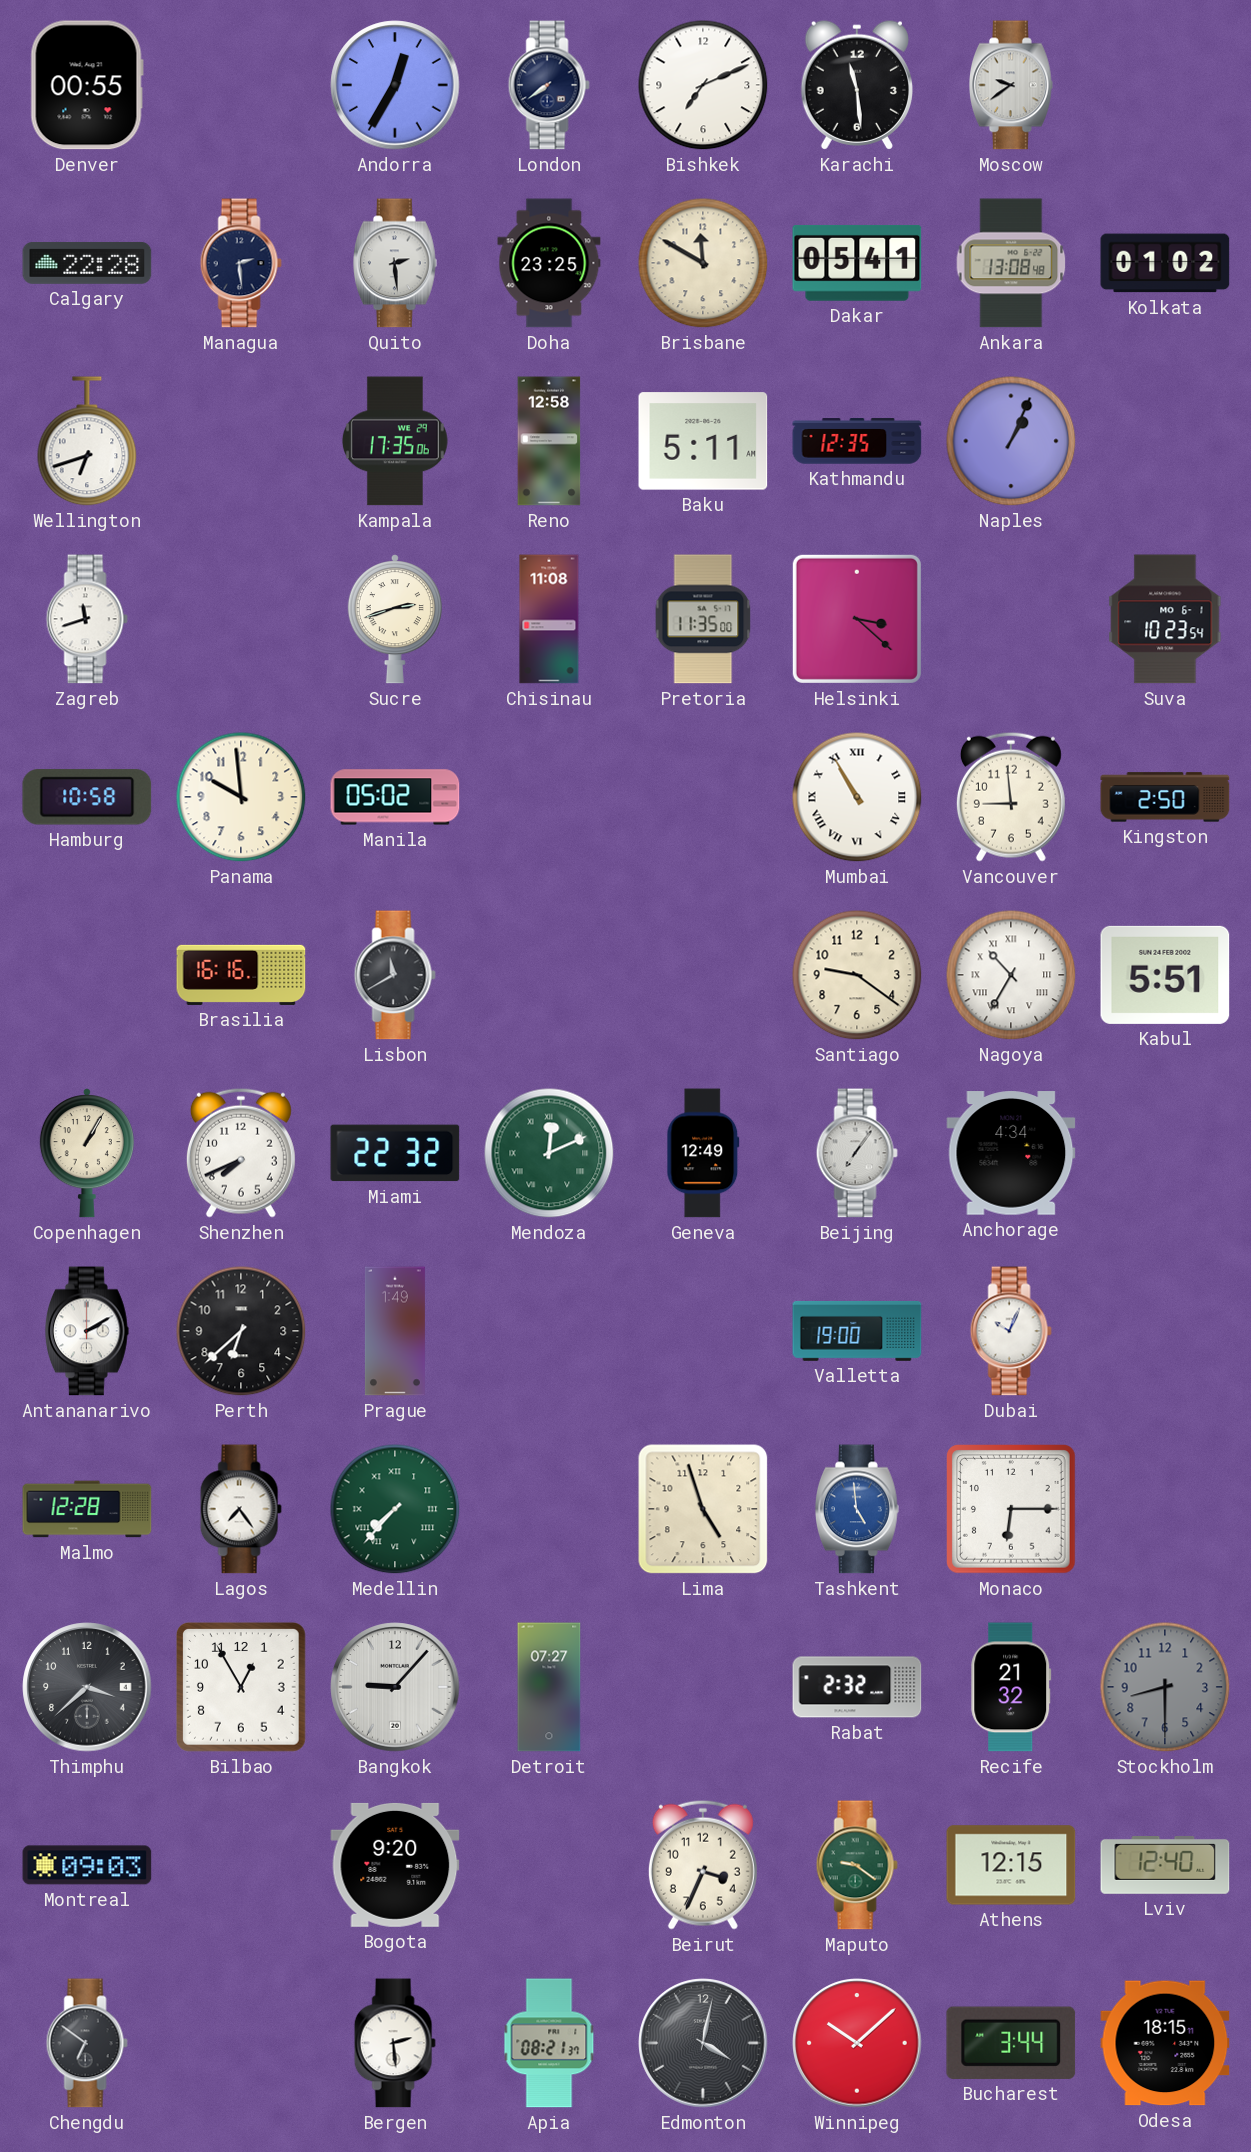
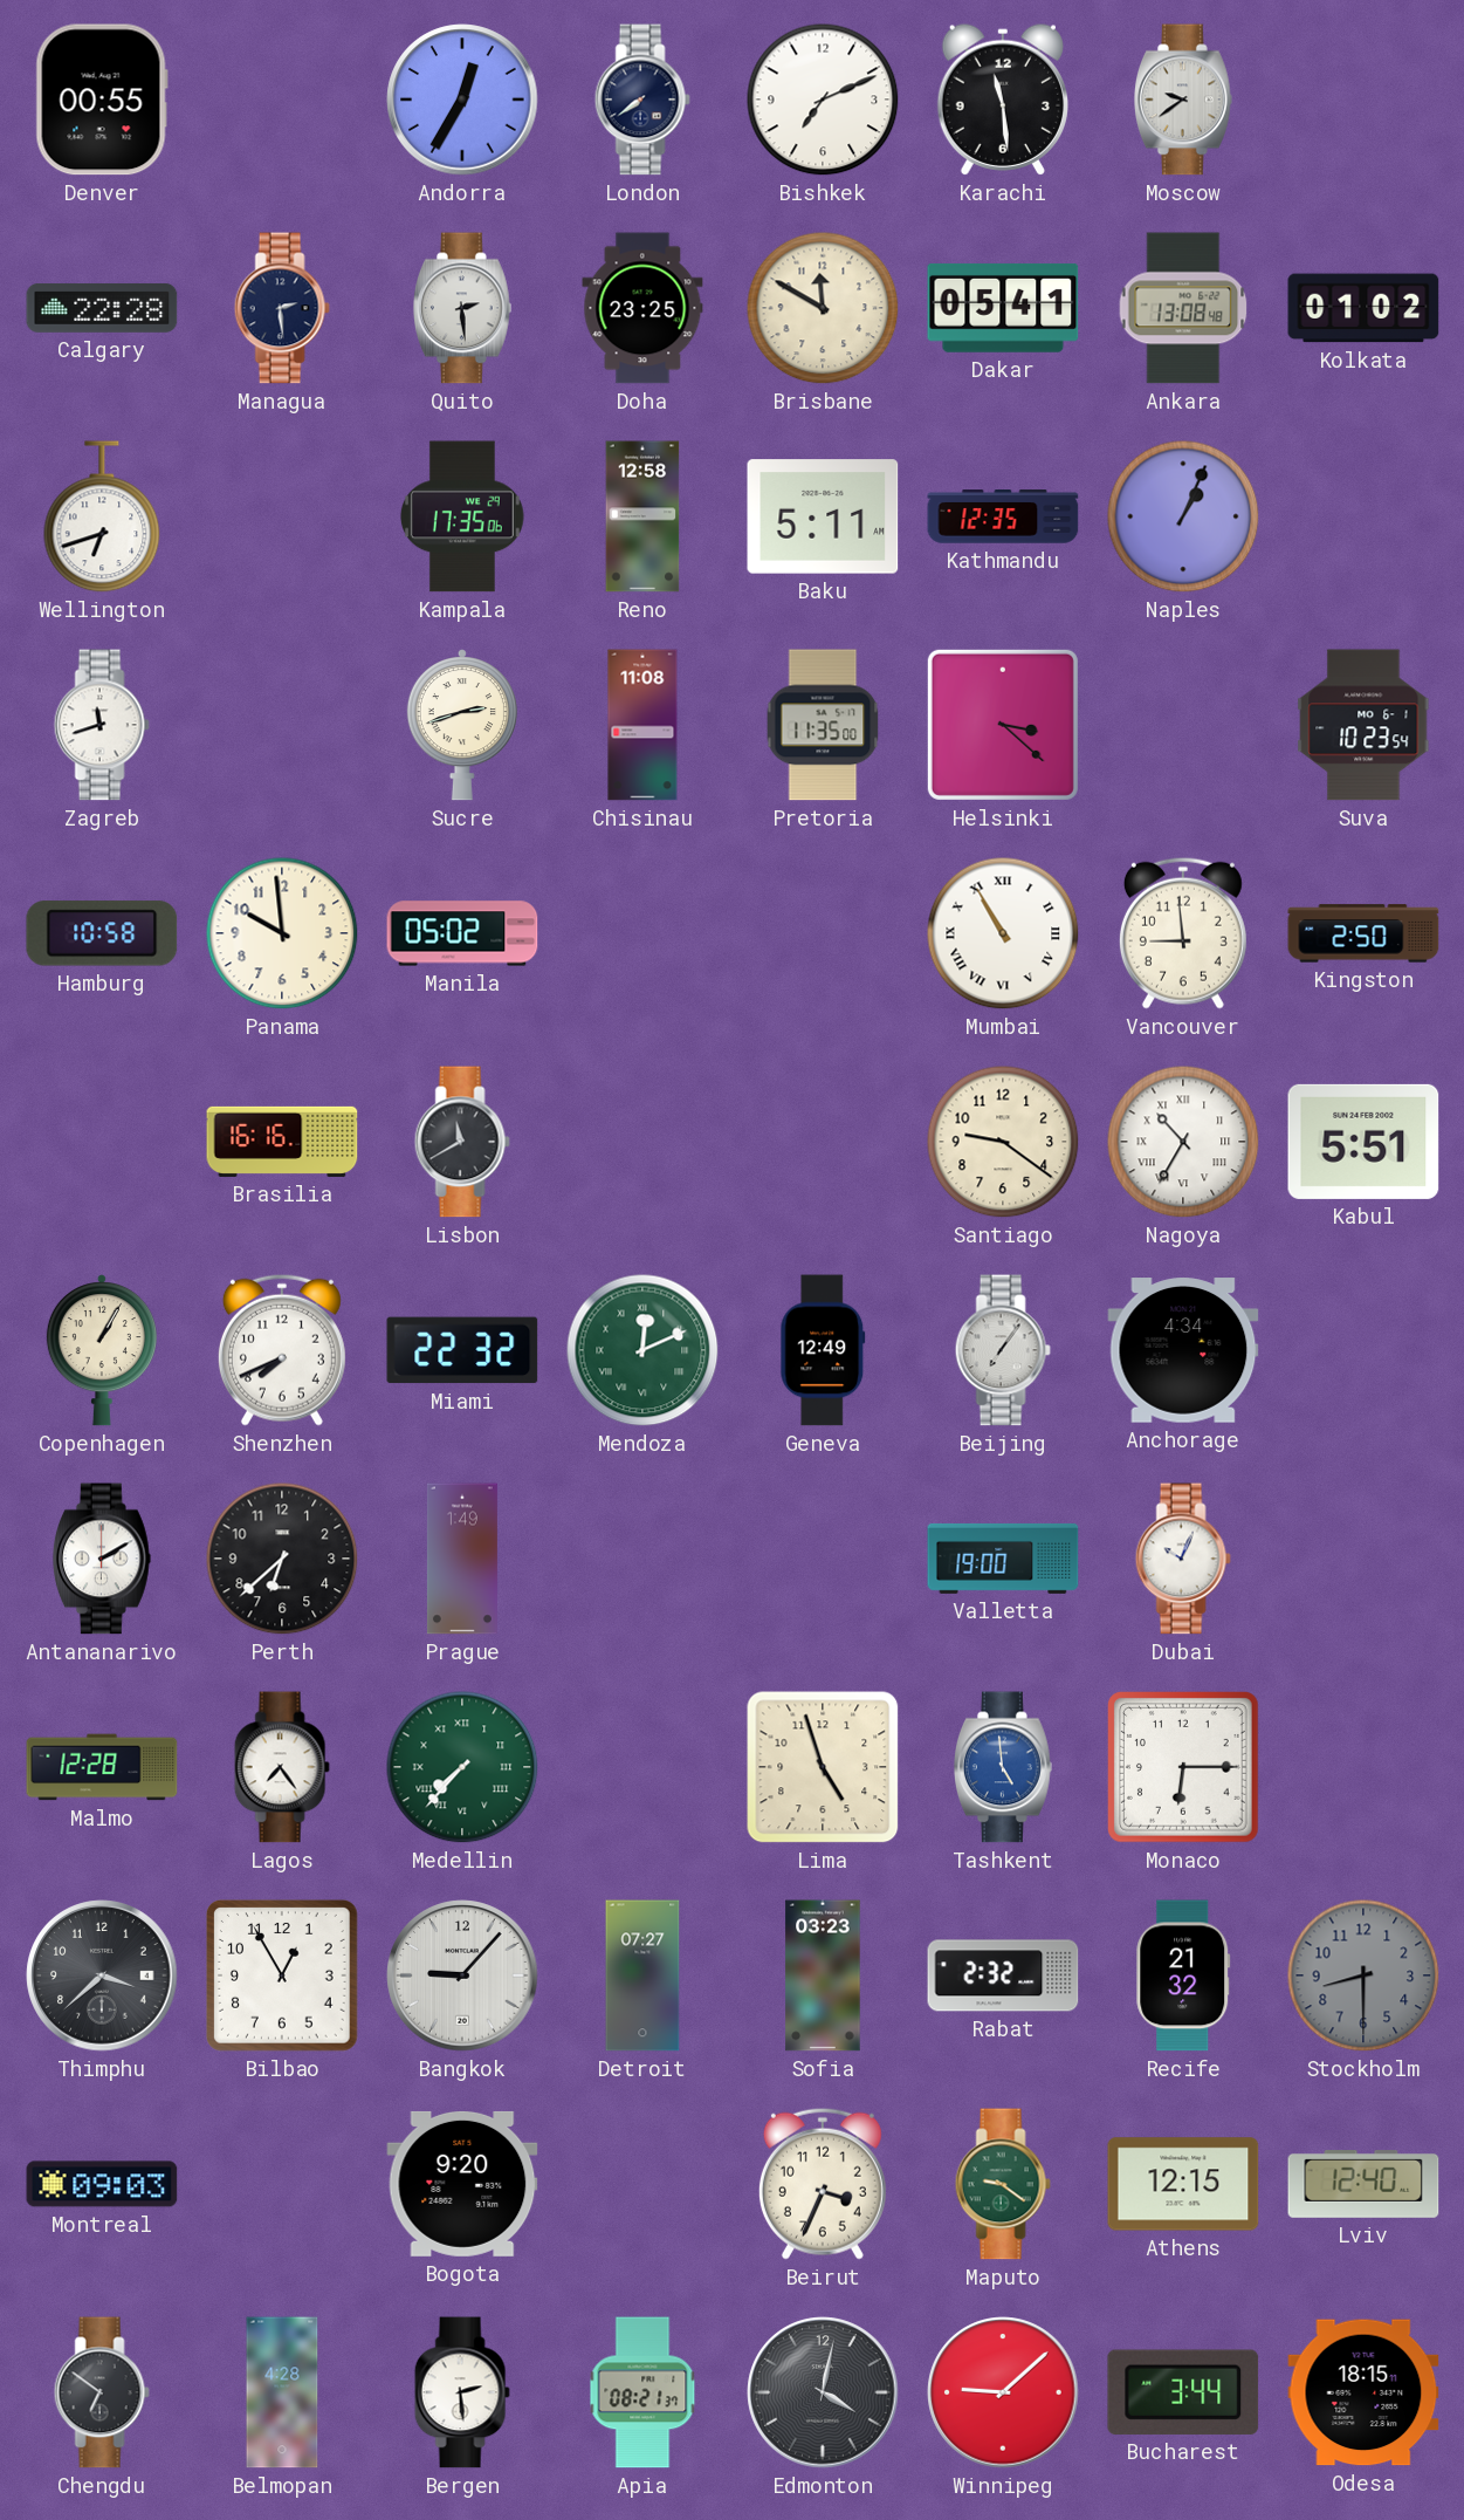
Sofia: none -> 03:23 (823, 1975)
Belmopan: none -> 4:28 (282, 2392)
Winnipeg: 10:08 -> 9:08 (1003, 2392)
